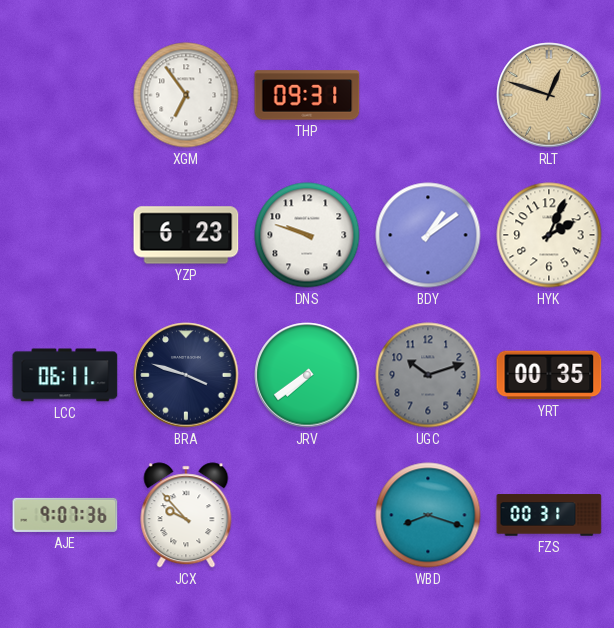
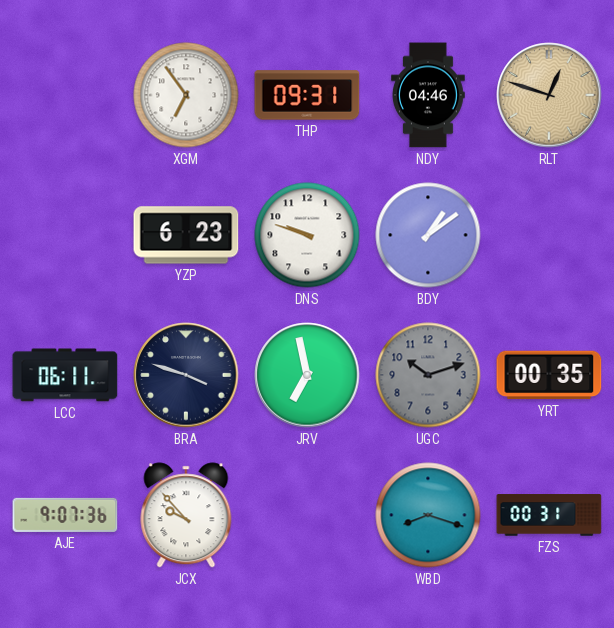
NDY: none -> 04:46 (428, 95)
HYK: 2:04 -> none (549, 235)
JRV: 7:39 -> 6:58 (307, 375)
